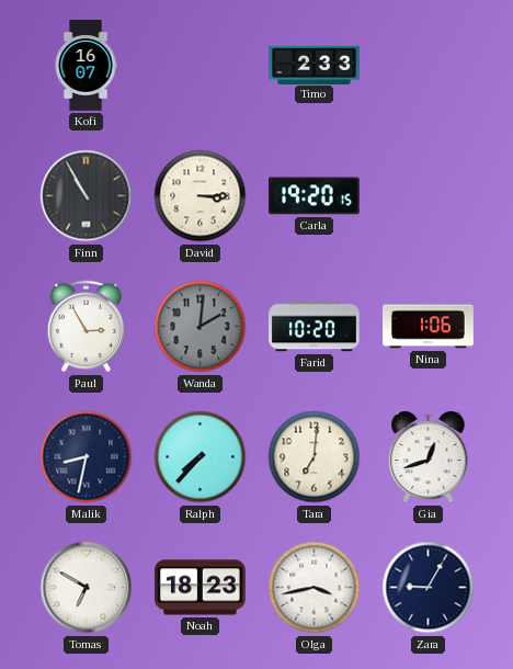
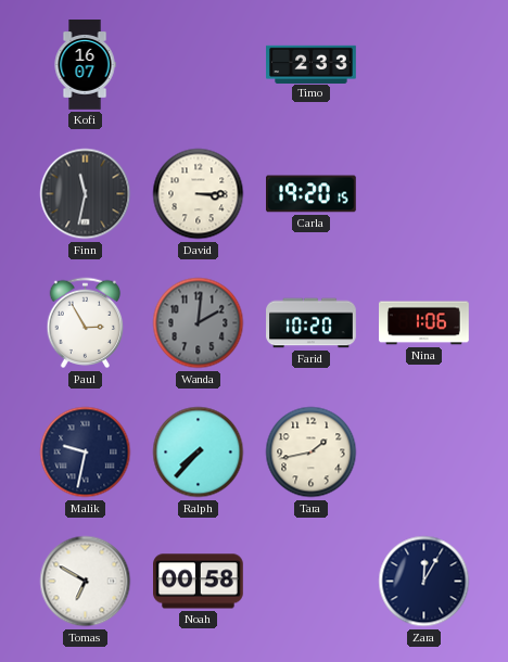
Finn: 10:55 -> 11:32 (86, 194)
Malik: 8:32 -> 9:32 (86, 453)
Tara: 7:01 -> 1:43 (312, 453)
Gia: 12:42 -> none (429, 457)
Noah: 18:23 -> 00:58 (199, 582)
Olga: 3:43 -> none (315, 588)
Zara: 9:05 -> 12:05 (424, 582)
